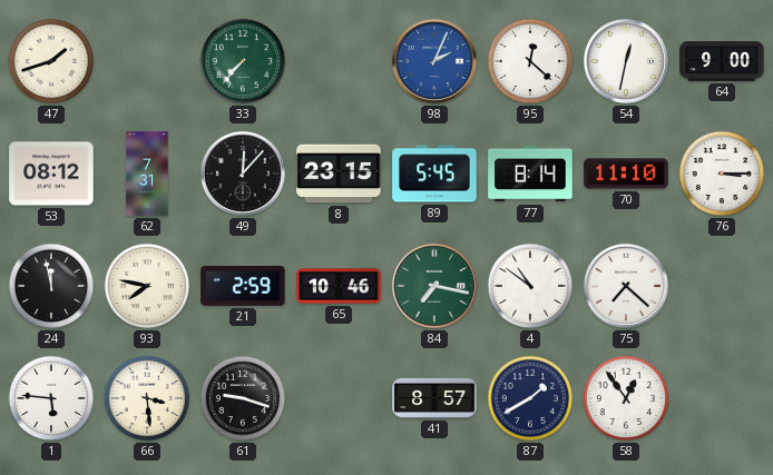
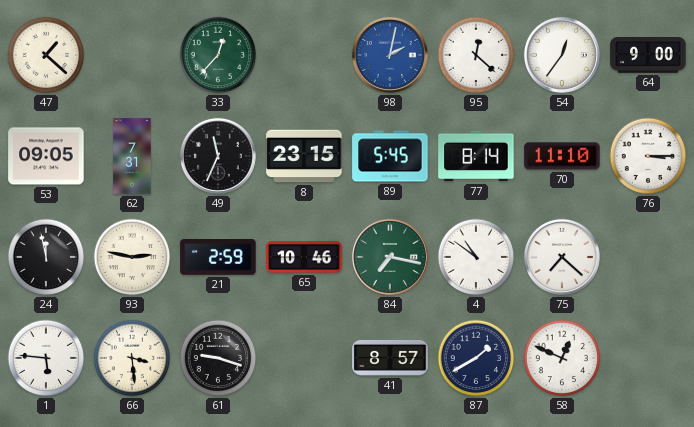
47: 1:42 -> 1:22 (46, 55)
33: 7:37 -> 12:37 (218, 55)
98: 2:04 -> 2:02 (390, 55)
54: 12:32 -> 12:36 (562, 55)
53: 08:12 -> 09:05 (46, 156)
49: 12:07 -> 11:34 (218, 156)
93: 7:47 -> 2:47 (132, 257)
58: 12:54 -> 12:49 (562, 358)
